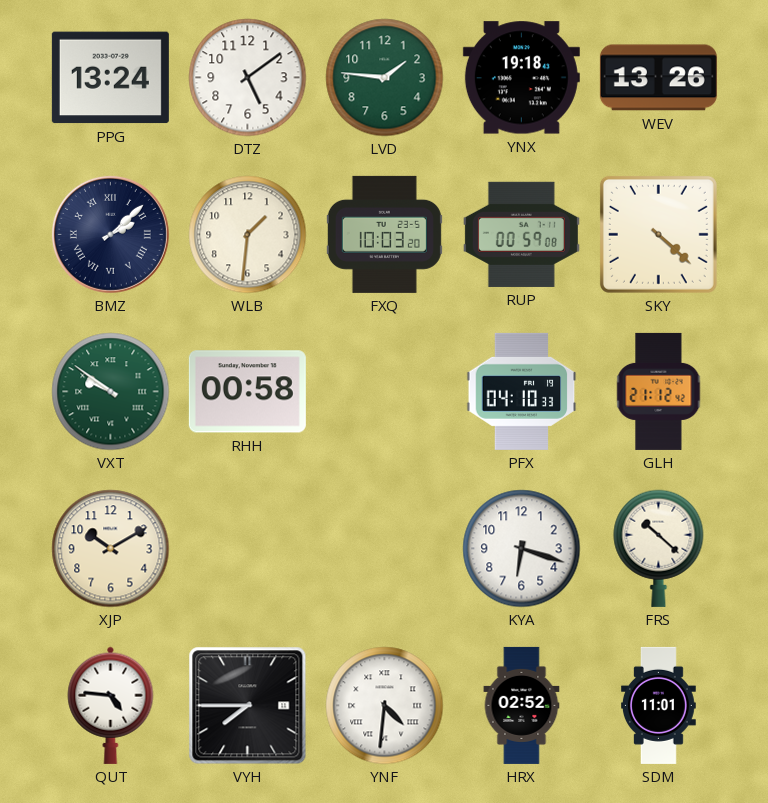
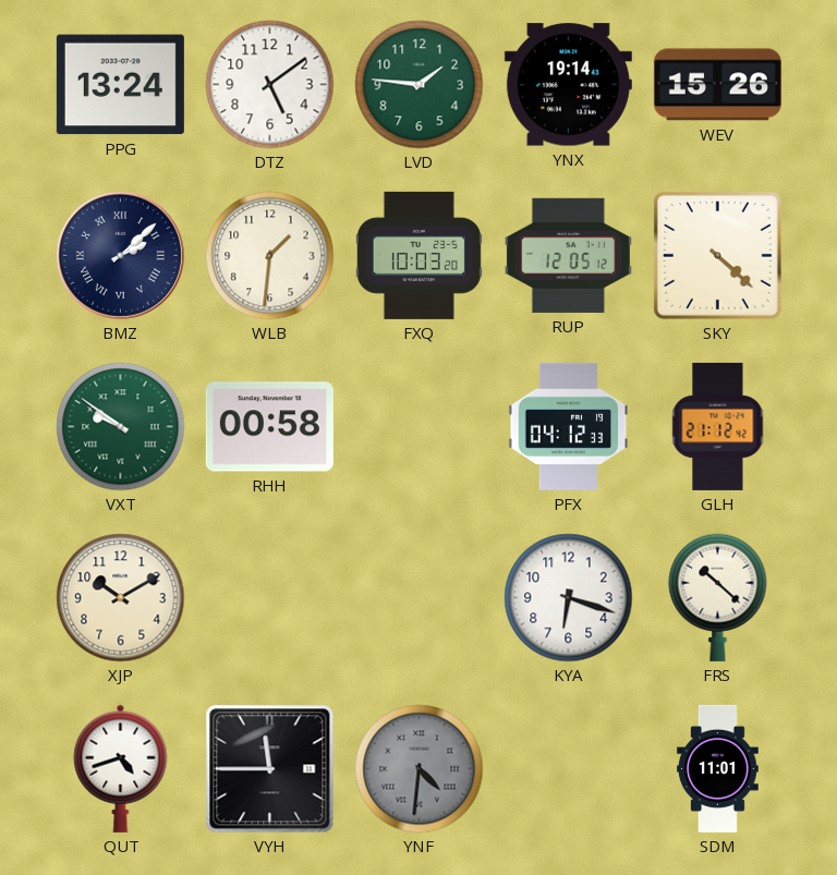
YNX: 19:18 -> 19:14 (568, 85)
WEV: 13:26 -> 15:26 (717, 85)
RUP: 00:59 -> 12:05 (568, 255)
PFX: 04:10 -> 04:12 (569, 426)
QUT: 4:46 -> 4:42 (121, 768)
VYH: 7:45 -> 11:45 (270, 769)
YNF dial: white -> grey (420, 769)
HRX: 02:52 -> none (522, 705)
